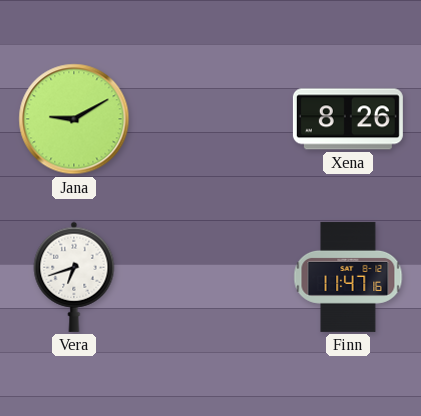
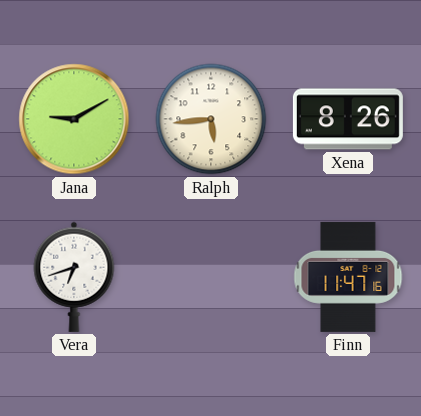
Ralph: none -> 5:44 (211, 119)
